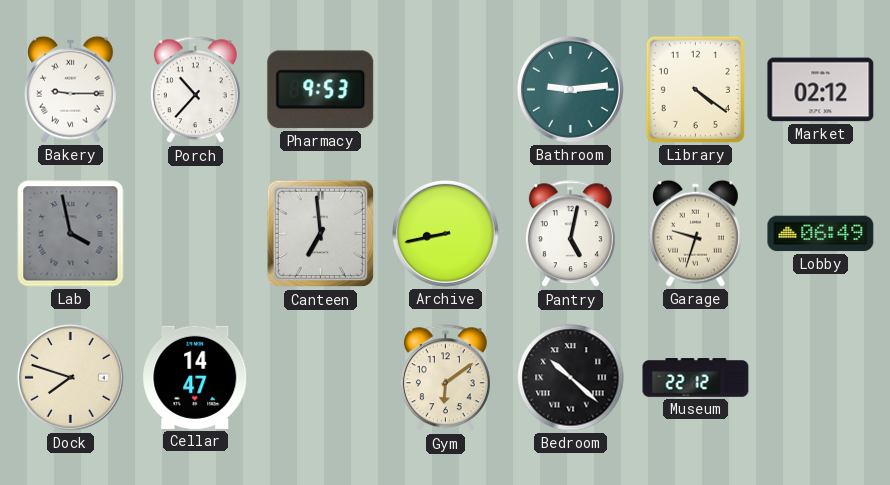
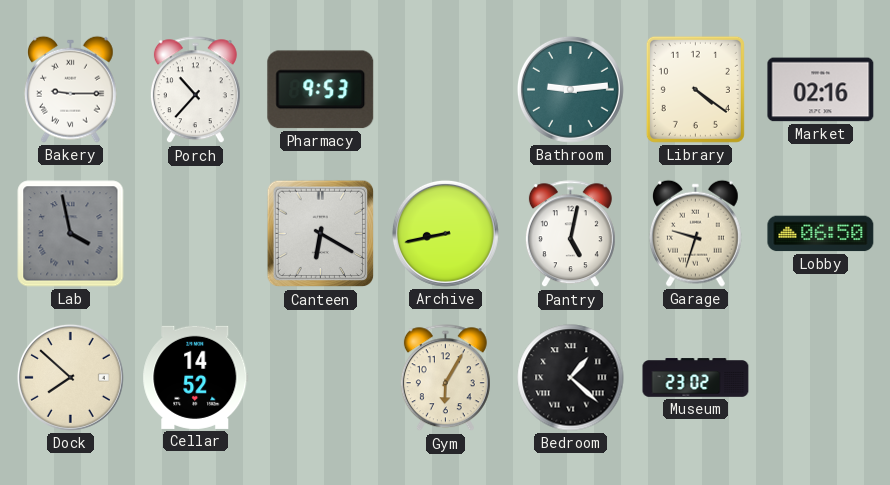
Market: 02:12 -> 02:16 (821, 90)
Canteen: 6:59 -> 6:20 (321, 234)
Lobby: 06:49 -> 06:50 (821, 234)
Dock: 7:48 -> 7:52 (70, 377)
Cellar: 14:47 -> 14:52 (196, 377)
Gym: 6:09 -> 6:05 (445, 378)
Bedroom: 10:22 -> 1:22 (571, 378)
Museum: 22:12 -> 23:02 (696, 378)
